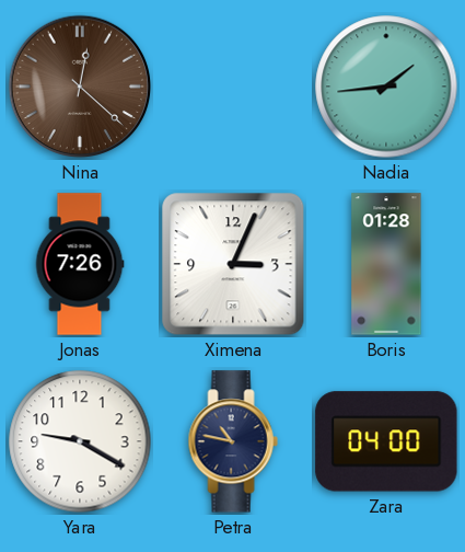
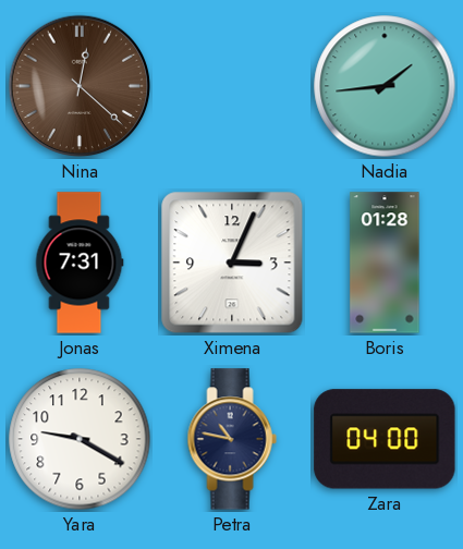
Jonas: 7:26 -> 7:31 (80, 263)
